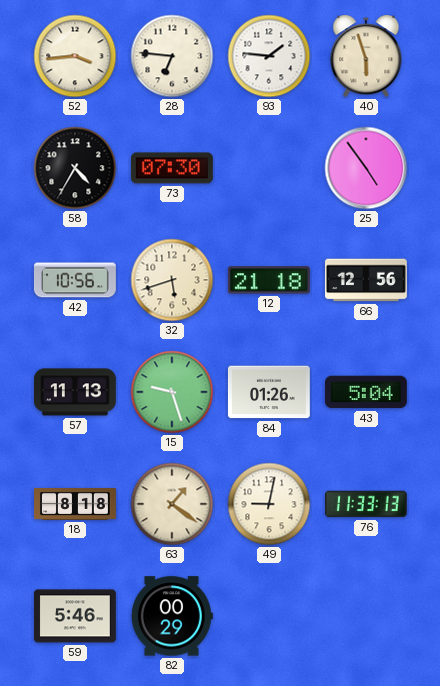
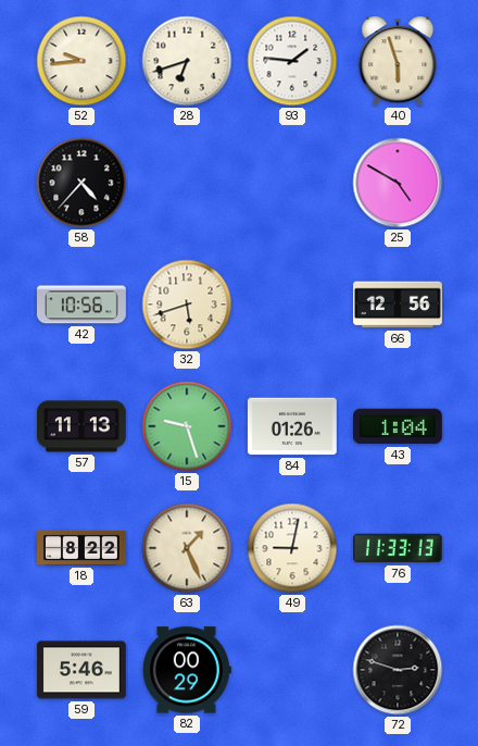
52: 3:44 -> 9:44 (81, 61)
28: 6:46 -> 6:42 (187, 61)
58: 4:35 -> 4:37 (81, 183)
73: 07:30 -> none (172, 168)
25: 4:54 -> 4:50 (398, 183)
12: 21:18 -> none (269, 280)
43: 5:04 -> 1:04 (398, 426)
18: 8:18 -> 8:22 (83, 548)
63: 1:21 -> 1:26 (187, 548)
72: none -> 2:48 (398, 670)
